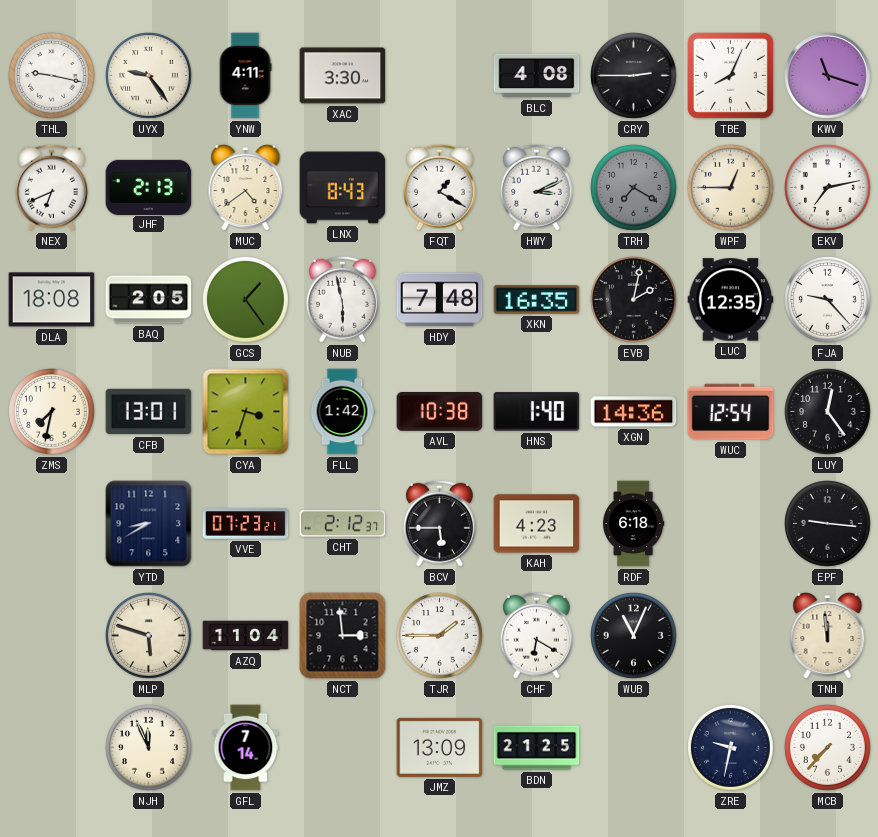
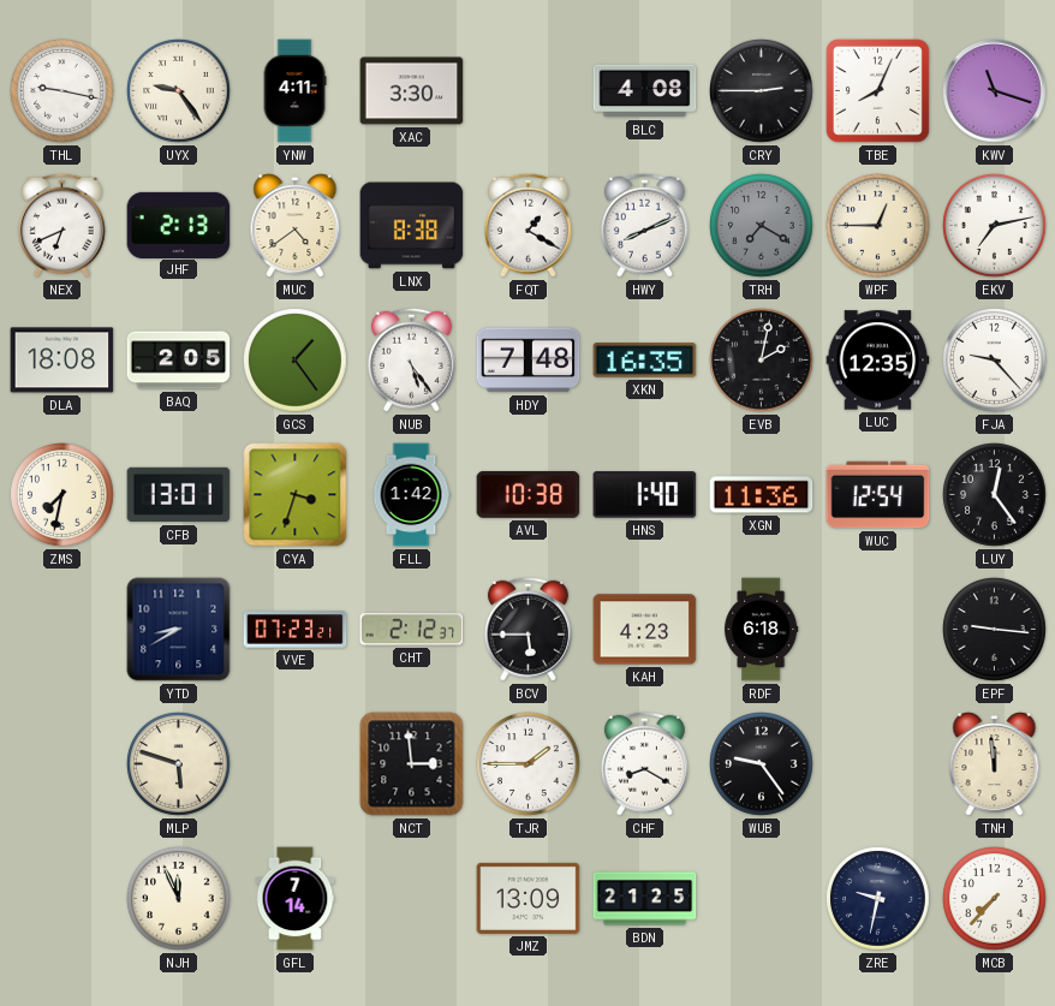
LNX: 8:43 -> 8:38 (412, 226)
HWY: 3:11 -> 8:11 (644, 225)
NUB: 5:58 -> 5:24 (411, 359)
XGN: 14:36 -> 11:36 (762, 495)
AZQ: 11:04 -> none (246, 636)
CHF: 6:20 -> 8:20 (644, 763)
WUB: 11:04 -> 9:24 (762, 764)
